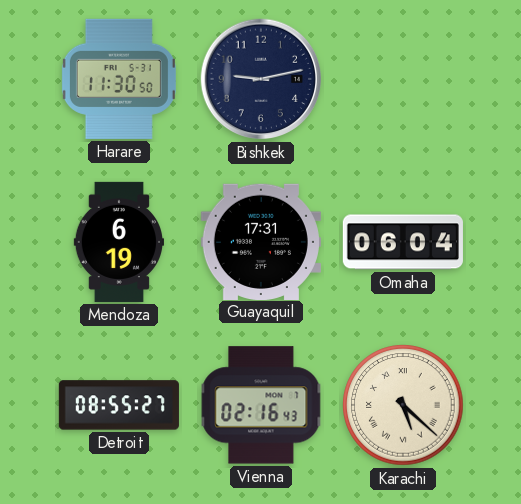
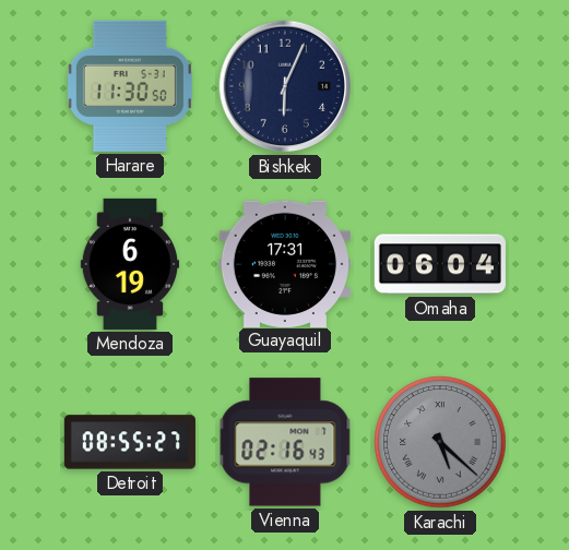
Bishkek: 9:13 -> 6:04 (285, 86)
Karachi dial: cream -> grey (440, 442)
